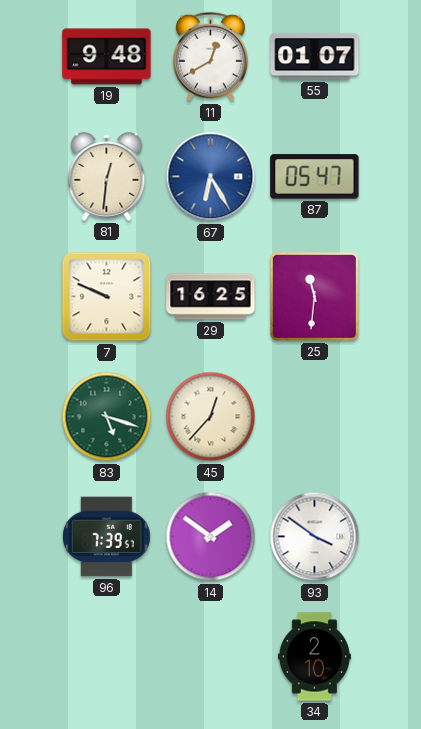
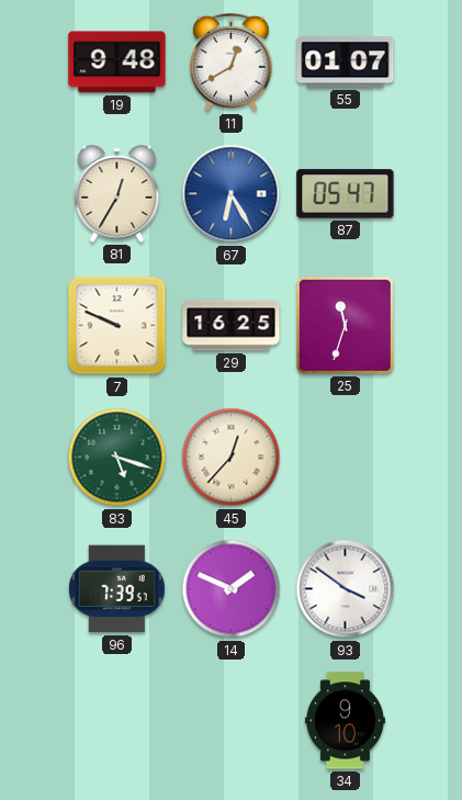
81: 12:31 -> 12:35 (117, 194)
25: 11:31 -> 11:33 (345, 325)
14: 1:51 -> 1:49 (232, 589)
34: 2:10 -> 9:10 (345, 721)
